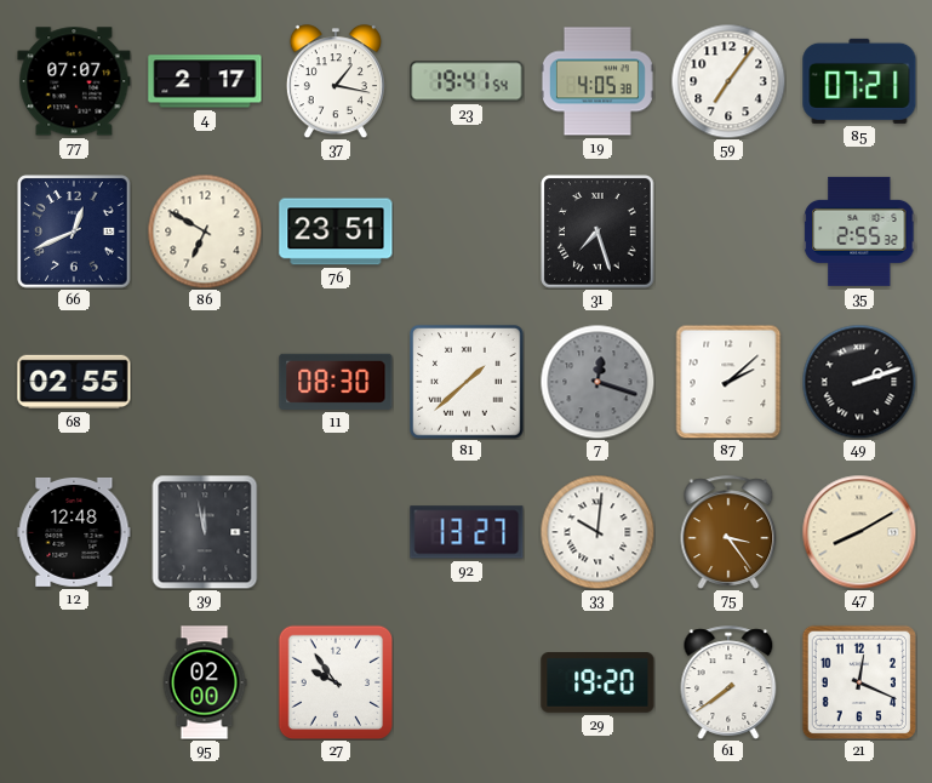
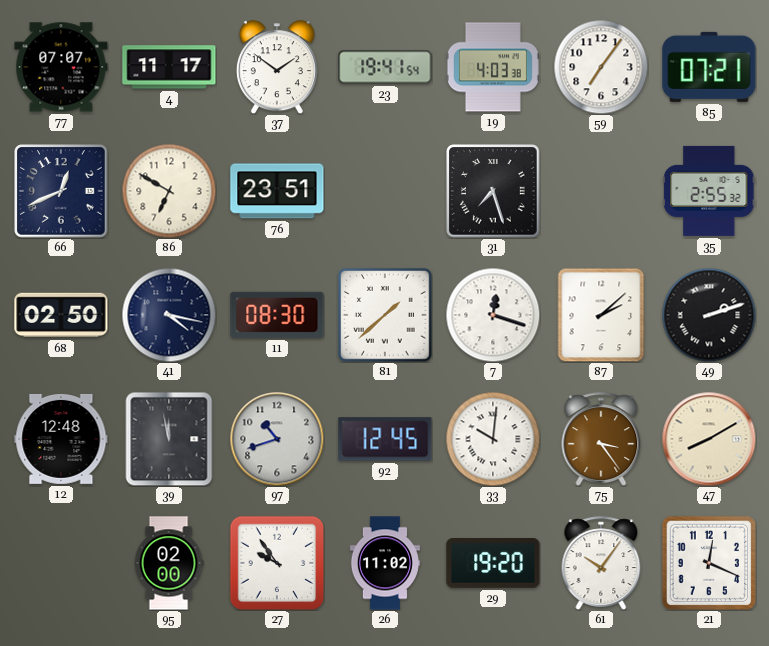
4: 2:17 -> 11:17 (169, 67)
37: 1:17 -> 1:51 (277, 67)
19: 4:05 -> 4:03 (493, 67)
68: 02:55 -> 02:50 (61, 315)
41: none -> 4:17 (169, 315)
7 dial: grey -> white (493, 315)
97: none -> 10:42 (277, 439)
92: 13:27 -> 12:45 (385, 439)
26: none -> 11:02 (385, 563)
61: 7:39 -> 10:06 (601, 563)
